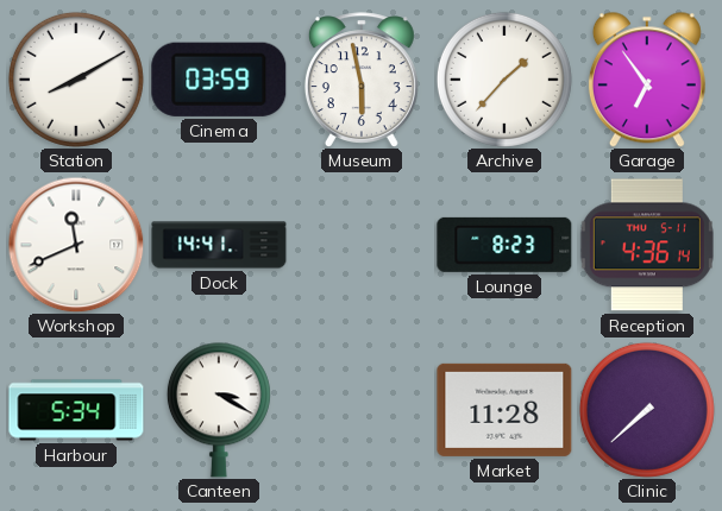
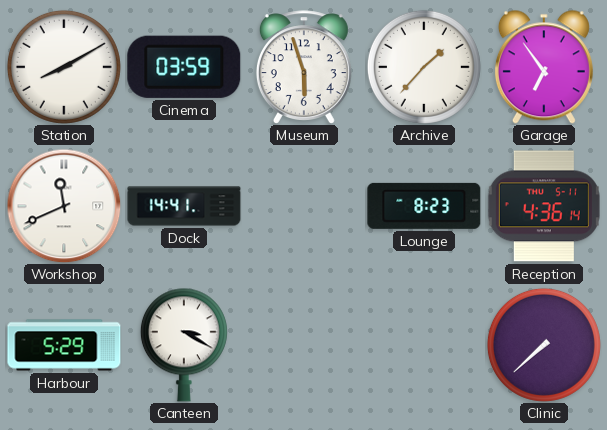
Museum: 5:58 -> 5:57 (304, 67)
Harbour: 5:34 -> 5:29 (64, 345)
Market: 11:28 -> none (504, 410)
